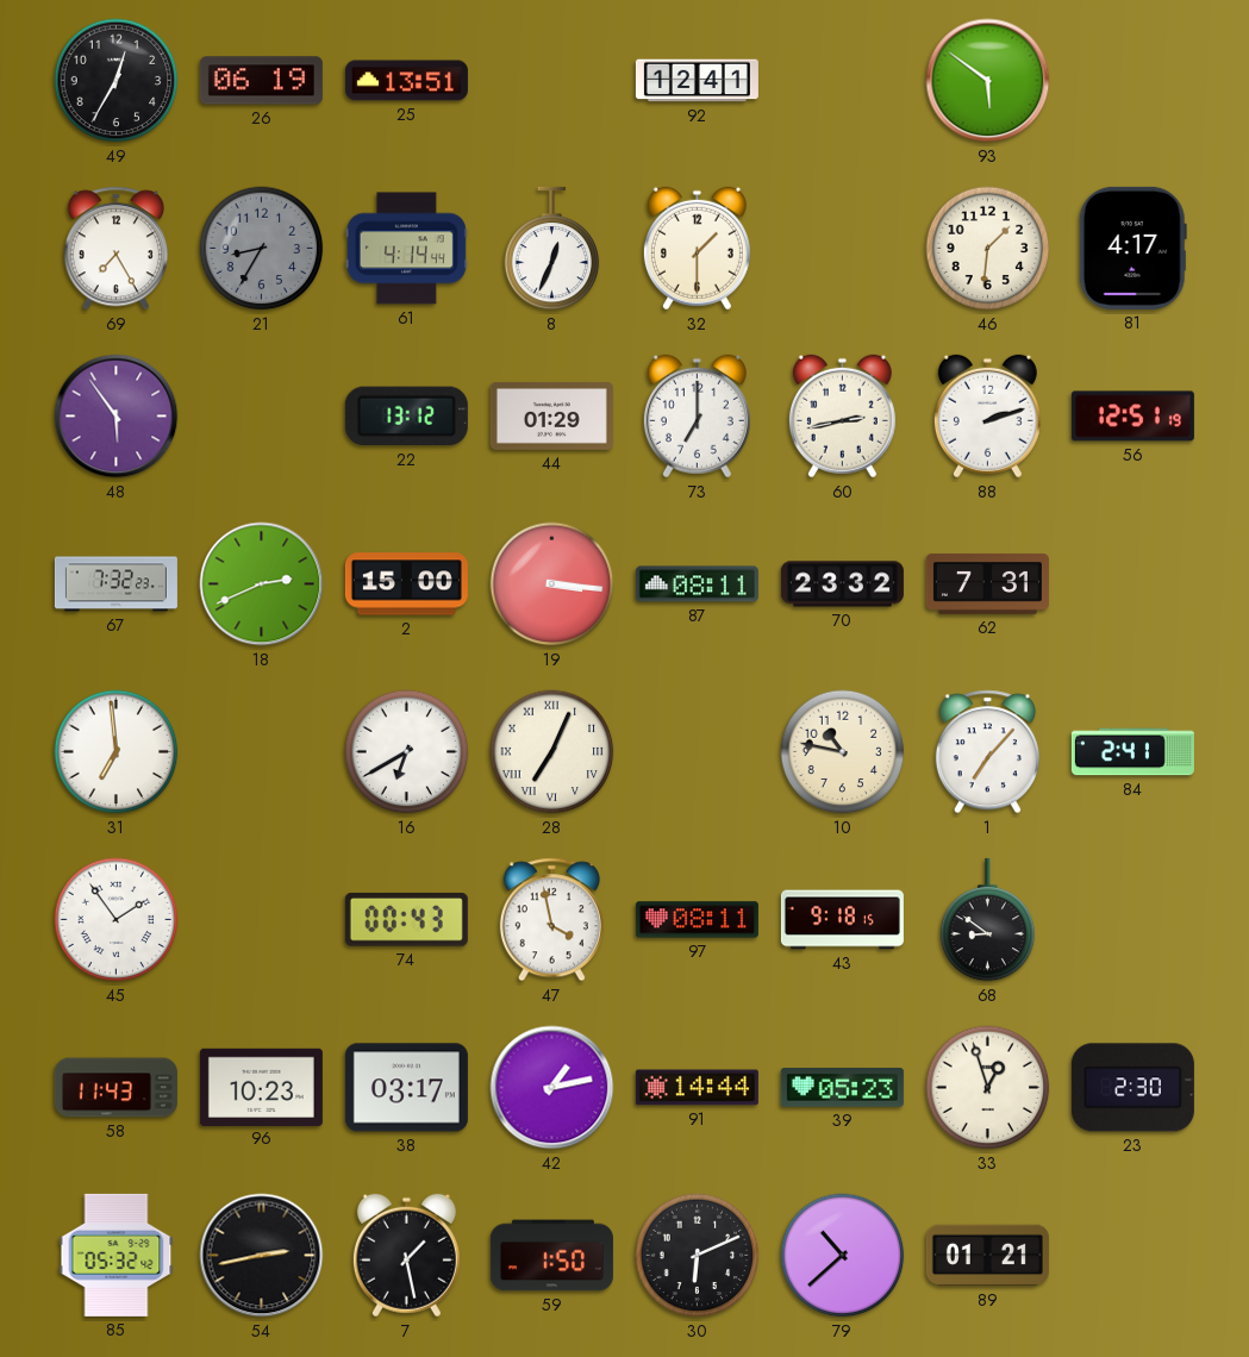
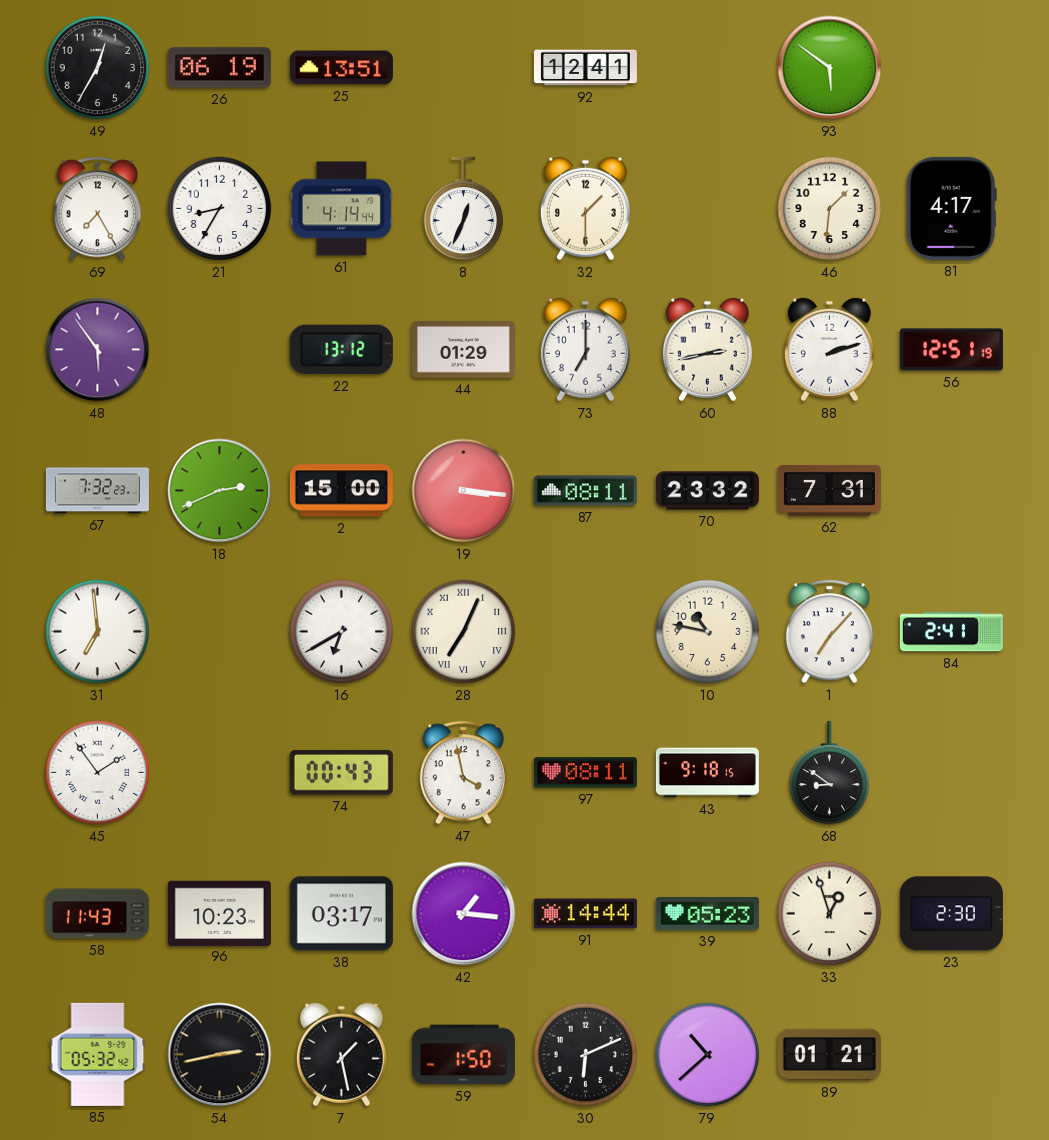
21 dial: grey -> white (220, 209)
42: 1:13 -> 1:16 (464, 914)
